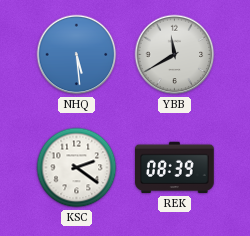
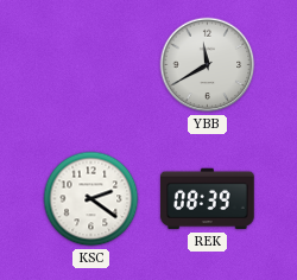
NHQ: 5:29 -> none (77, 55)
